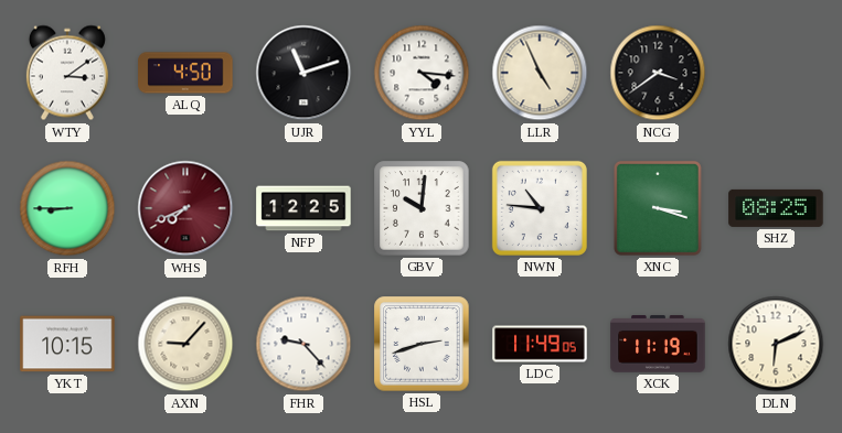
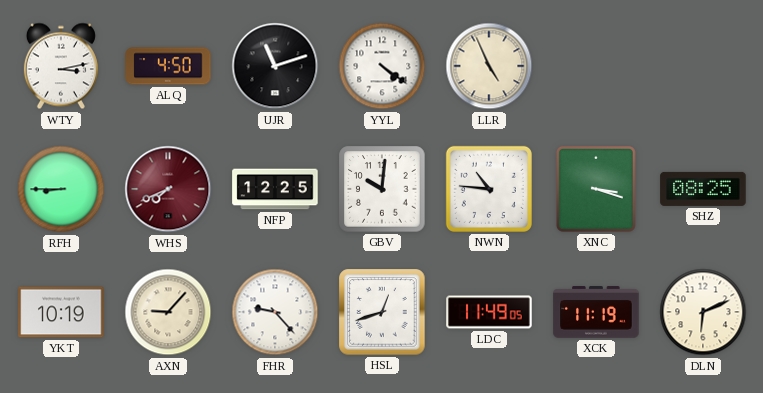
WTY: 3:09 -> 3:13 (61, 66)
YYL: 4:16 -> 4:21 (382, 66)
NCG: 3:39 -> none (658, 73)
YKT: 10:15 -> 10:19 (61, 312)
HSL: 2:42 -> 12:42 (382, 312)
